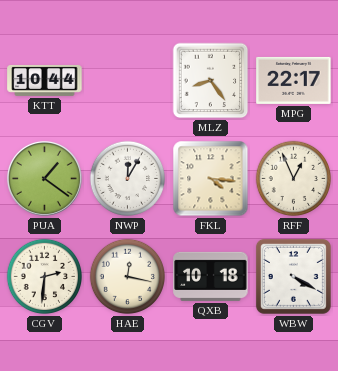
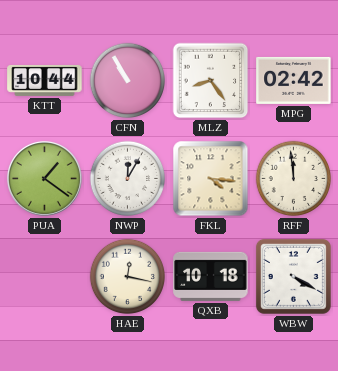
CFN: none -> 10:55 (128, 81)
MPG: 22:17 -> 02:42 (294, 80)
RFF: 12:56 -> 11:59 (294, 179)
CGV: 2:31 -> none (45, 277)
